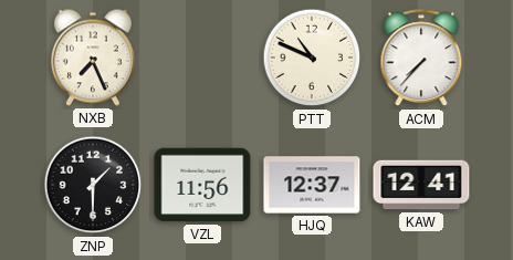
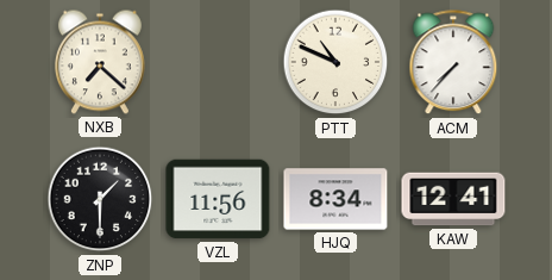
NXB: 7:26 -> 7:22 (100, 62)
HJQ: 12:37 -> 8:34 (335, 199)
